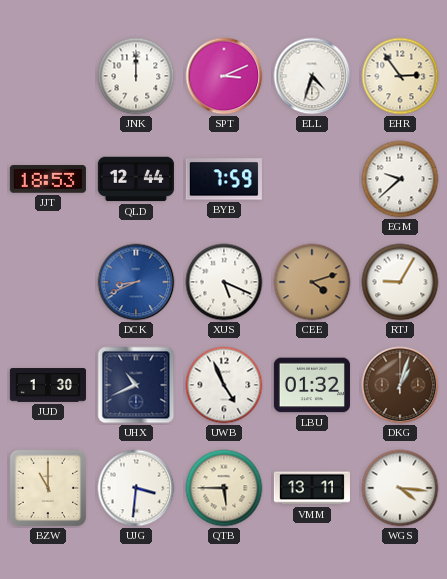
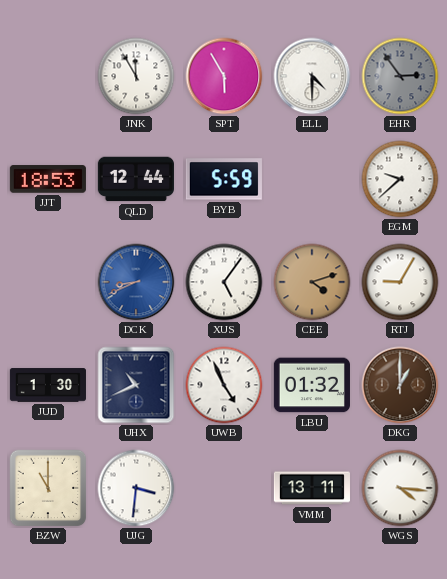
JNK: 12:00 -> 11:55 (136, 76)
SPT: 3:11 -> 5:55 (224, 76)
ELL: 4:33 -> 4:30 (312, 76)
EHR dial: cream -> grey (400, 76)
BYB: 7:59 -> 5:59 (224, 179)
XUS: 5:19 -> 5:06 (224, 282)
DKG: 1:03 -> 1:00 (400, 385)
QTB: 5:45 -> none (224, 488)
